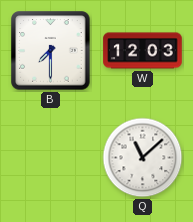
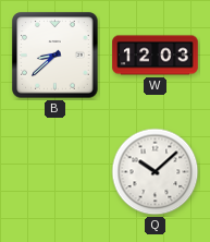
B: 7:30 -> 8:38 (55, 56)
Q: 11:08 -> 10:08 (156, 172)
